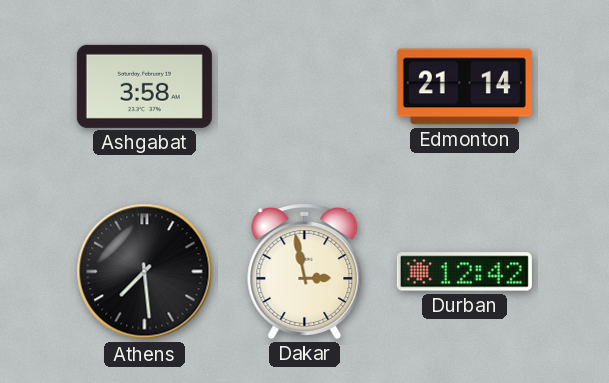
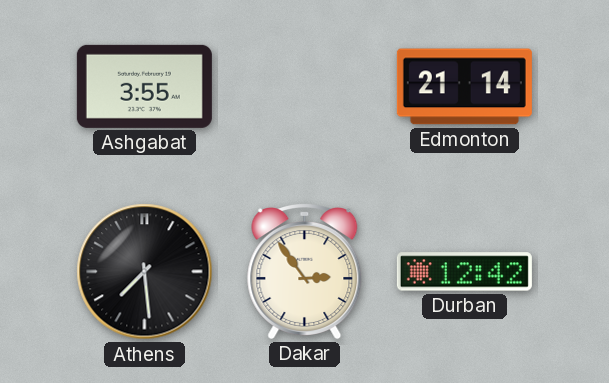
Ashgabat: 3:58 -> 3:55 (144, 86)
Dakar: 2:58 -> 2:54 (305, 272)
